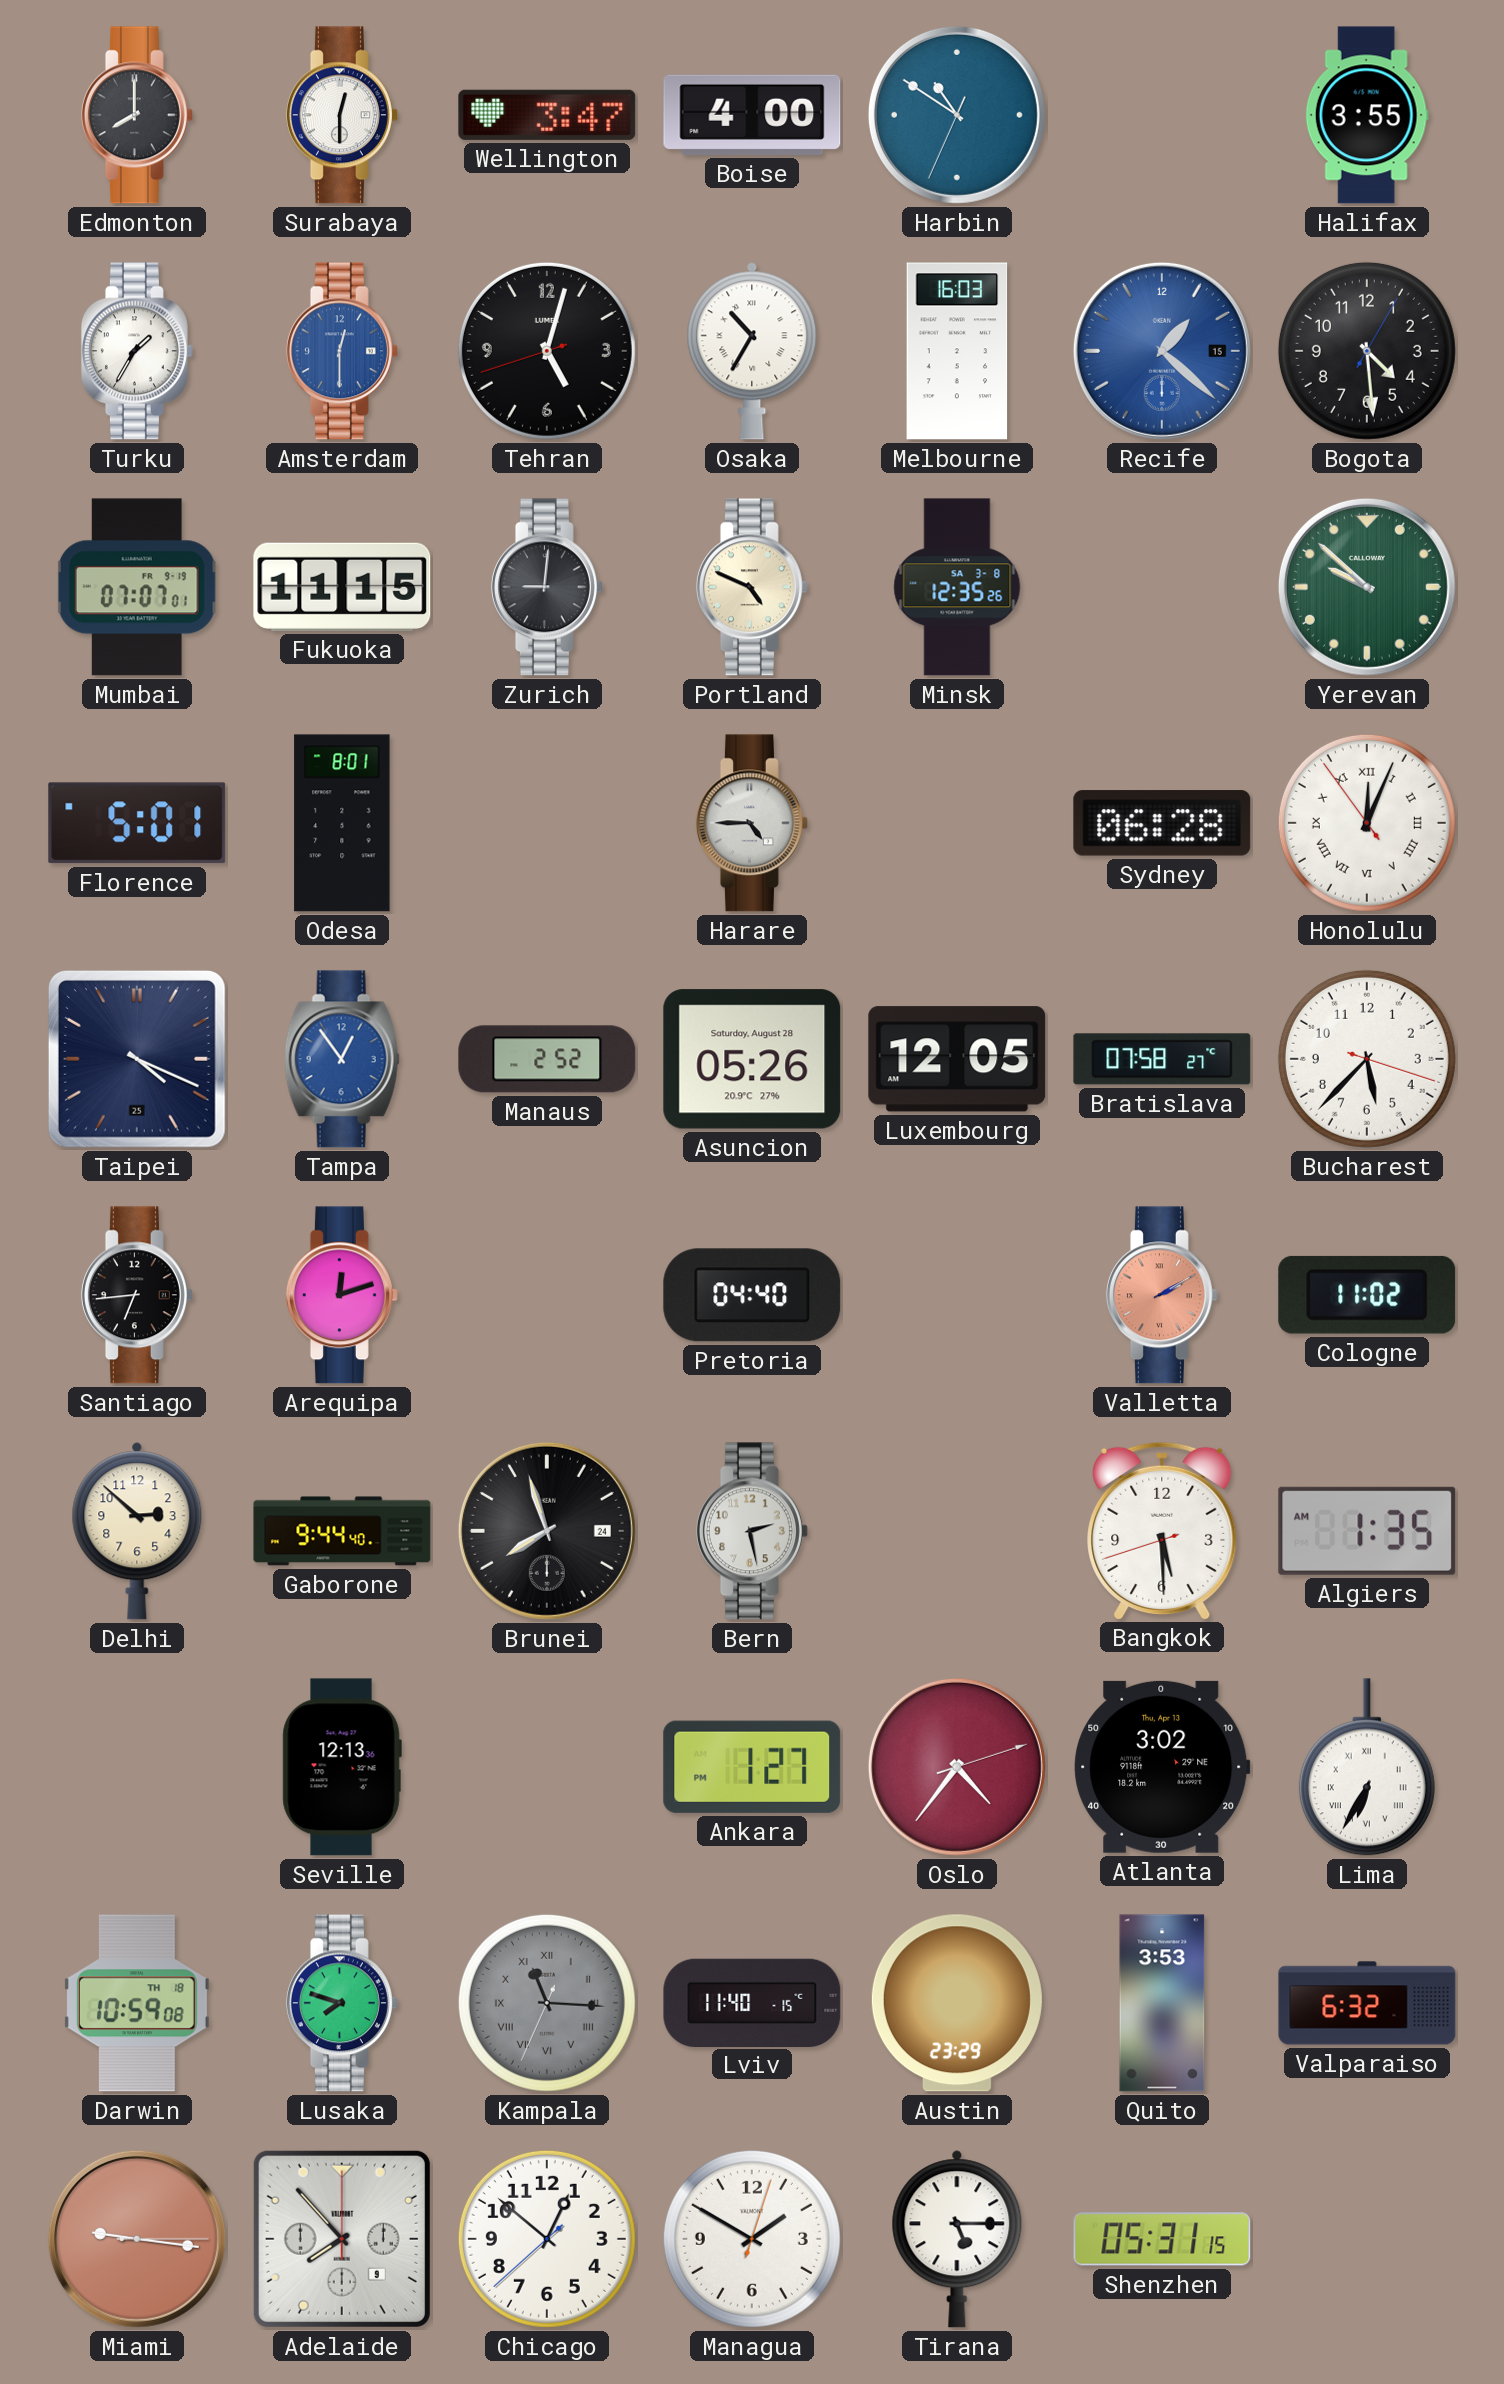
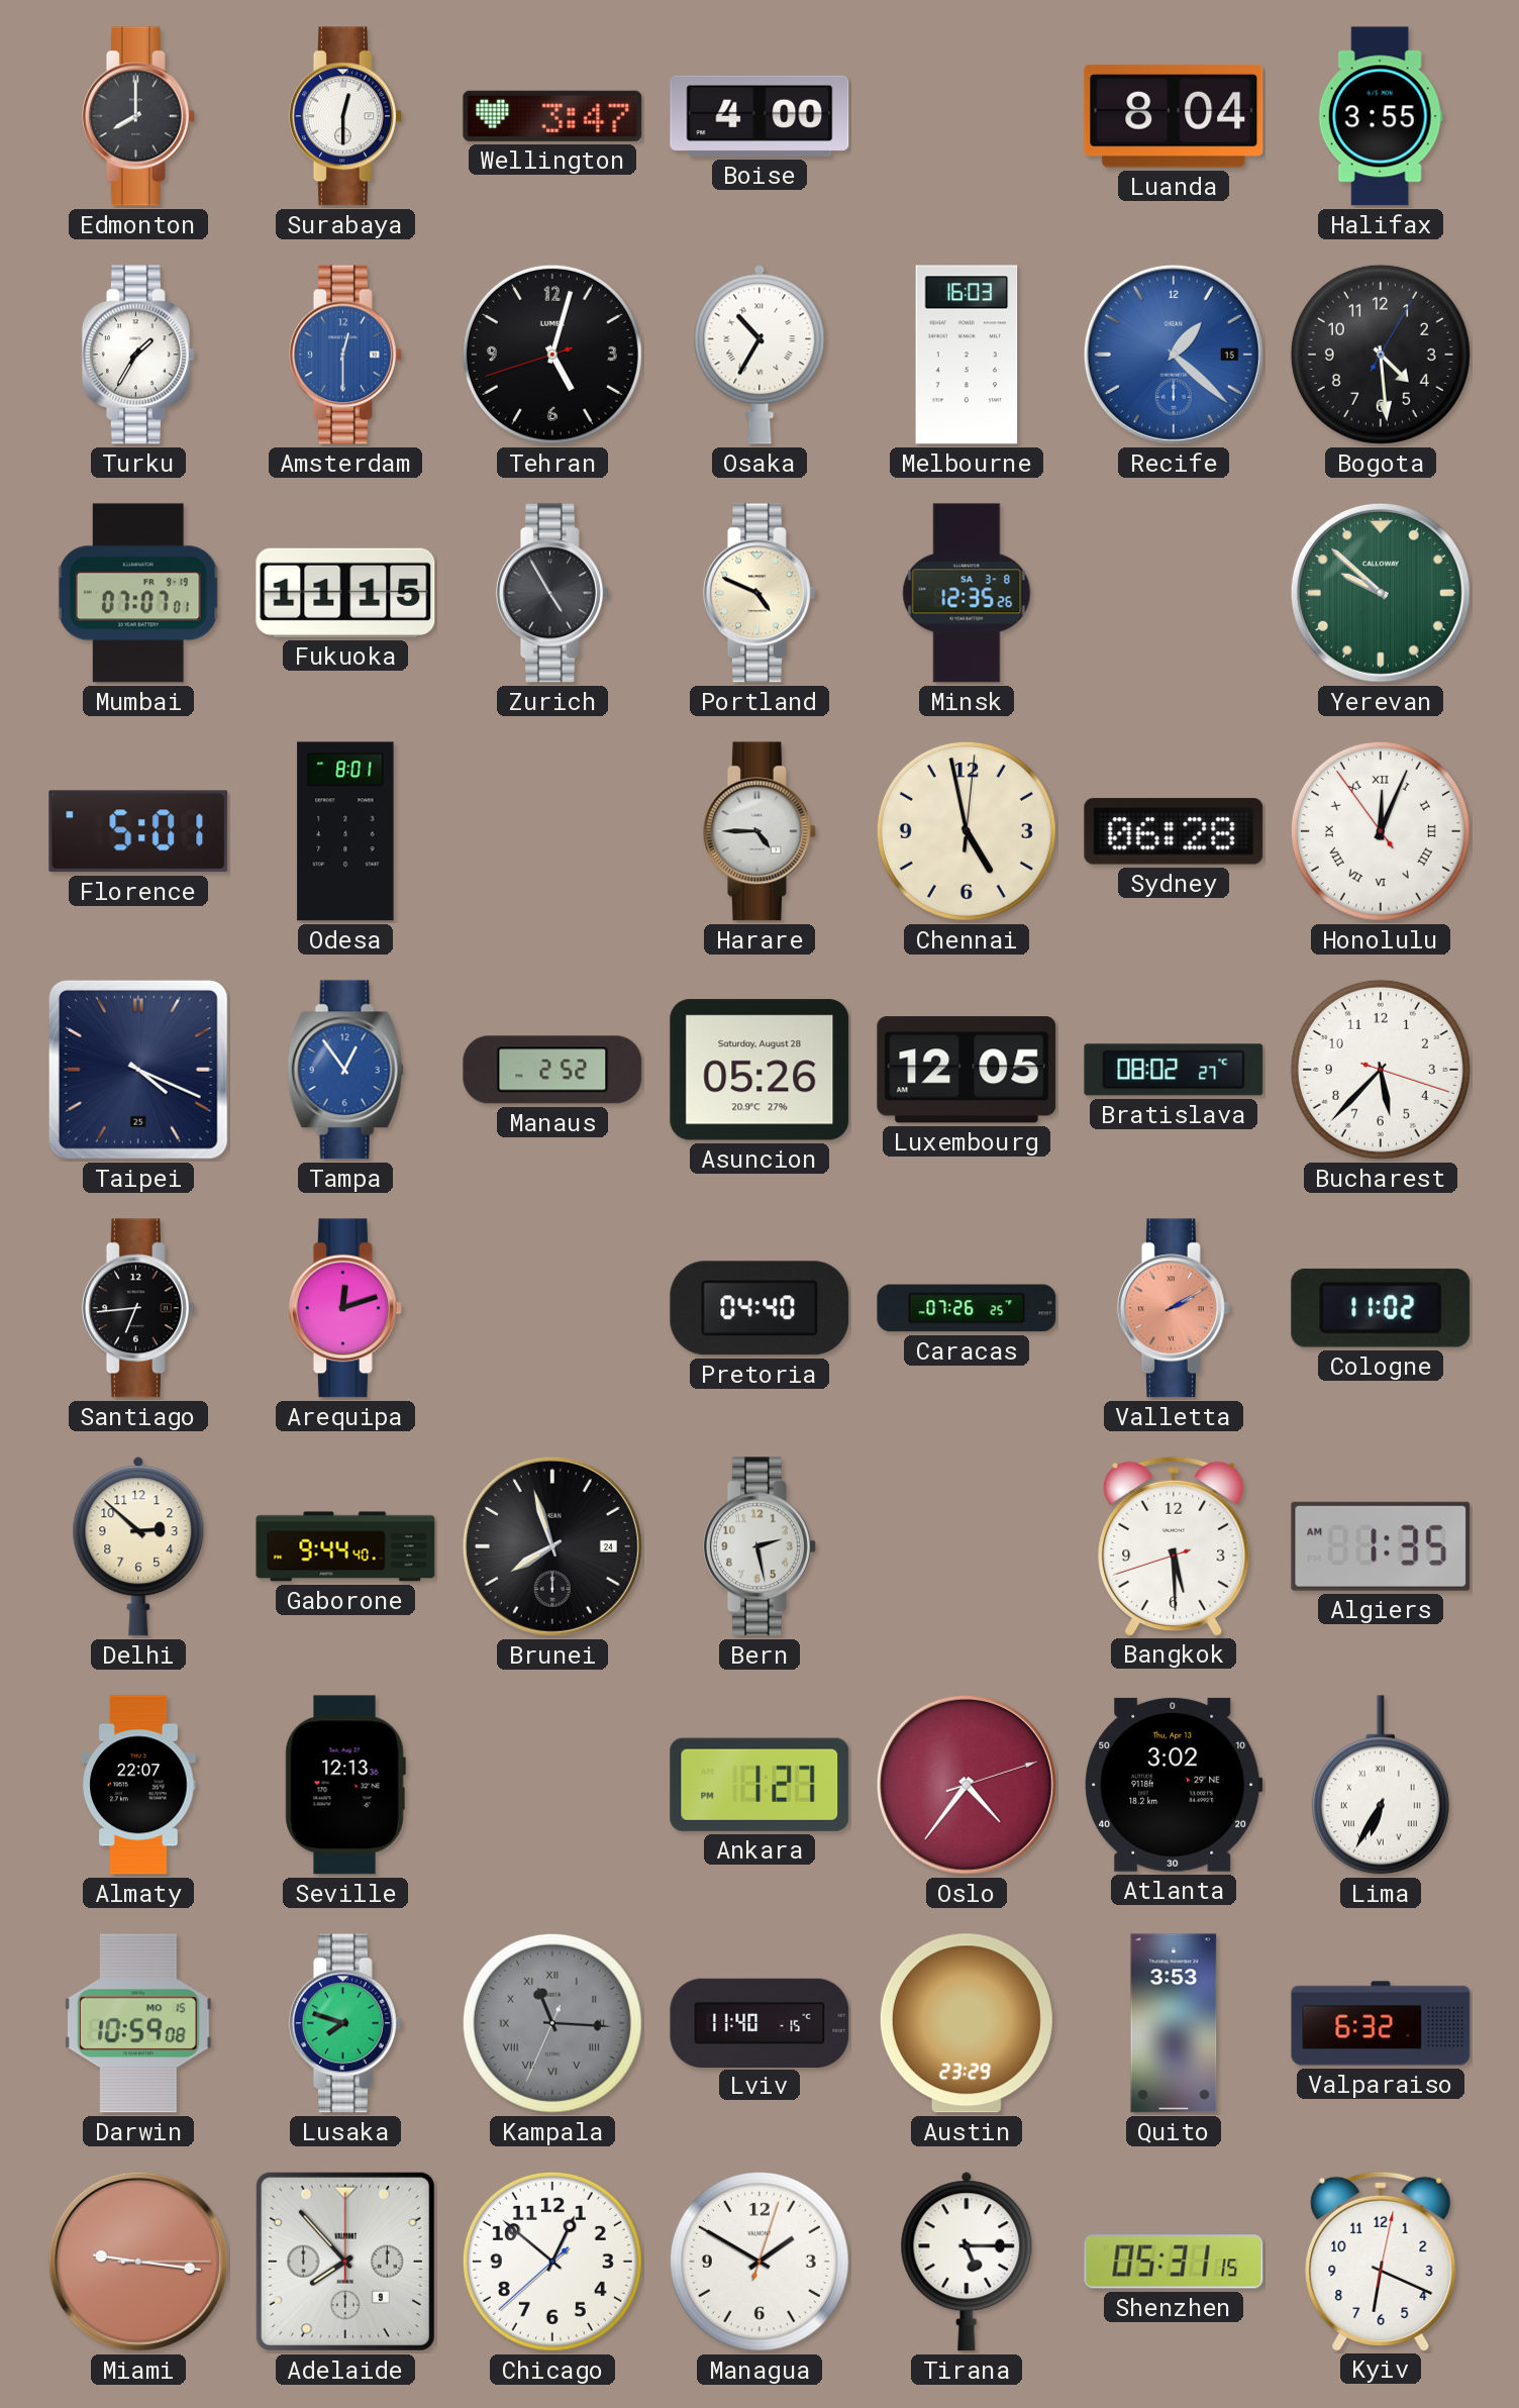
Harbin: 10:50 -> none (957, 115)
Luanda: none -> 8:04 (1174, 116)
Zurich: 9:01 -> 4:55 (552, 593)
Chennai: none -> 4:58 (967, 831)
Bratislava: 07:58 -> 08:02 (1174, 1070)
Caracas: none -> 07:26 (967, 1308)
Almaty: none -> 22:07 (138, 1785)
Darwin date: TH 18 -> MO 15 (138, 2023)
Kyiv: none -> 6:19 (1381, 2261)
